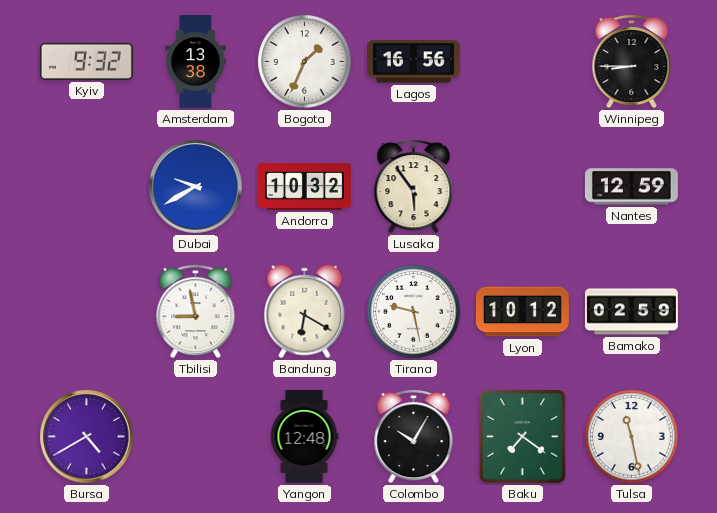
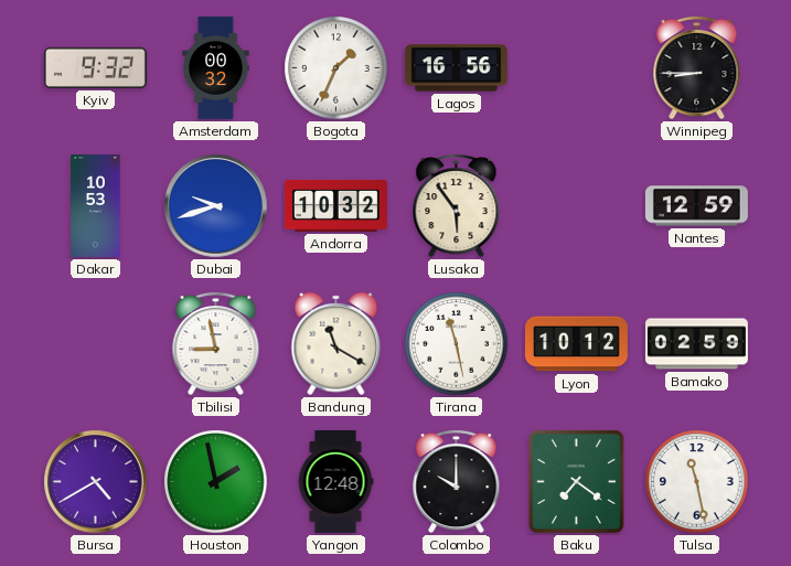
Amsterdam: 13:38 -> 00:32 (216, 68)
Dakar: none -> 10:53 (96, 206)
Dubai: 9:40 -> 9:42 (216, 206)
Bandung: 6:20 -> 11:20 (336, 344)
Tirana: 9:28 -> 11:28 (457, 344)
Houston: none -> 1:58 (216, 482)
Colombo: 10:05 -> 10:00 (457, 481)
